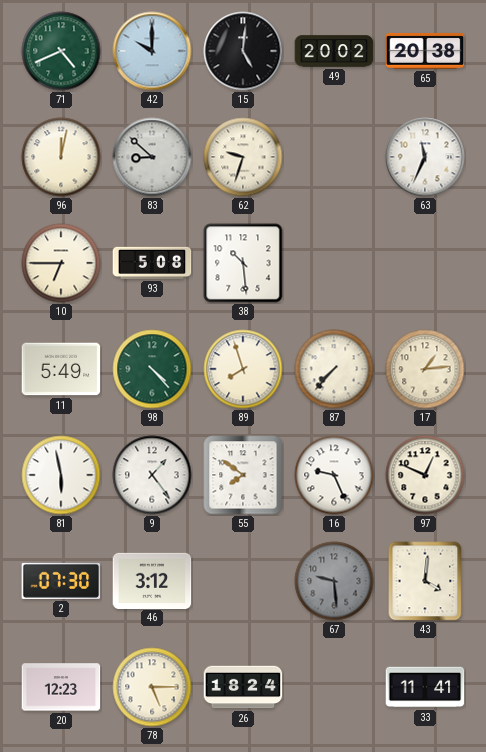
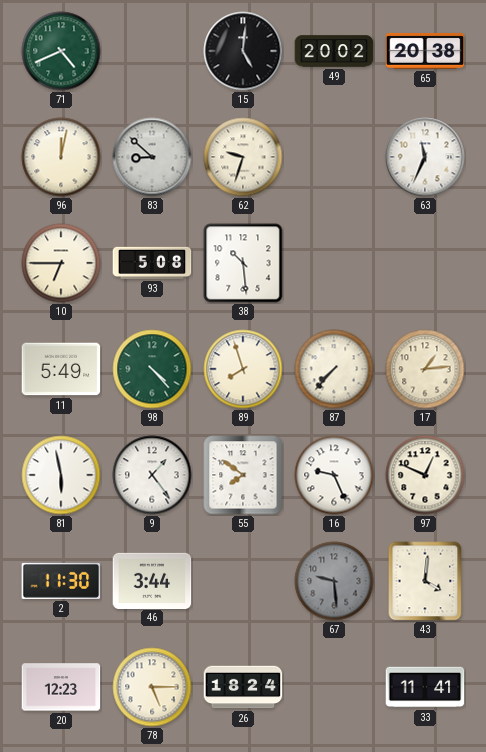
42: 10:00 -> none (152, 51)
2: 07:30 -> 11:30 (61, 581)
46: 3:12 -> 3:44 (152, 580)
